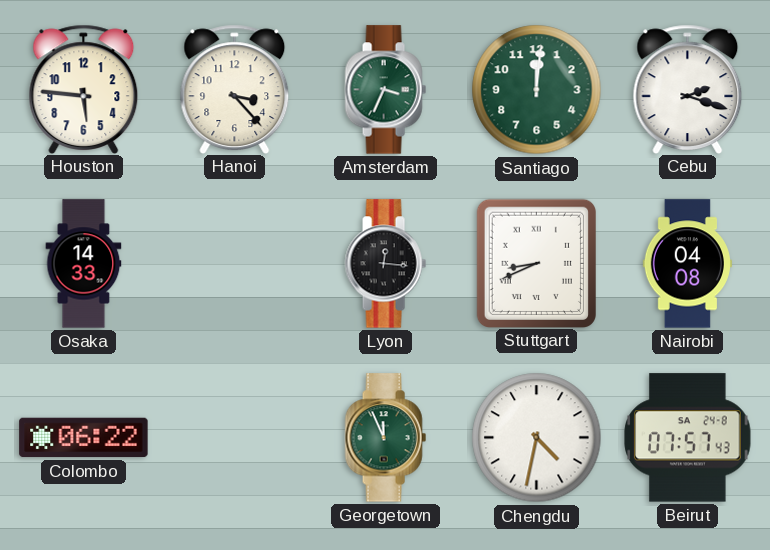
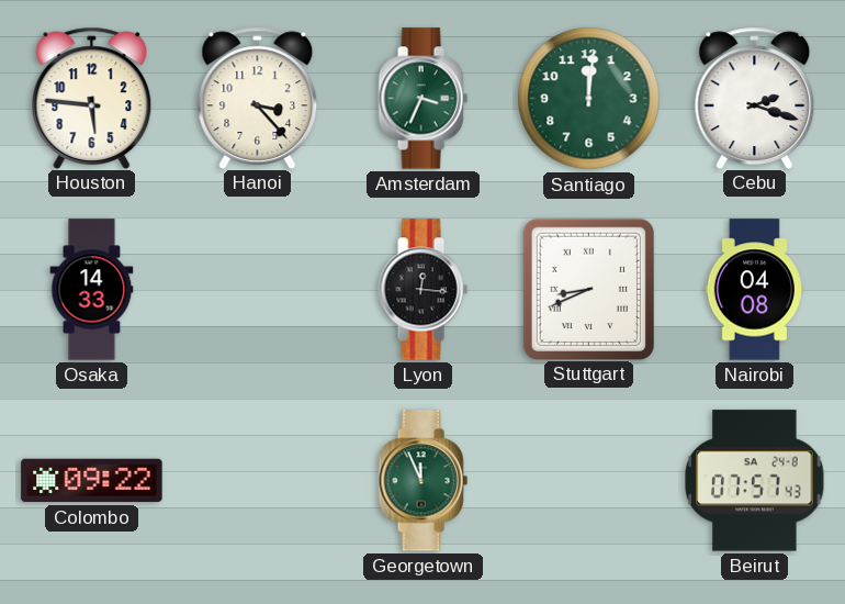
Colombo: 06:22 -> 09:22 (92, 481)
Chengdu: 4:32 -> none (537, 438)
